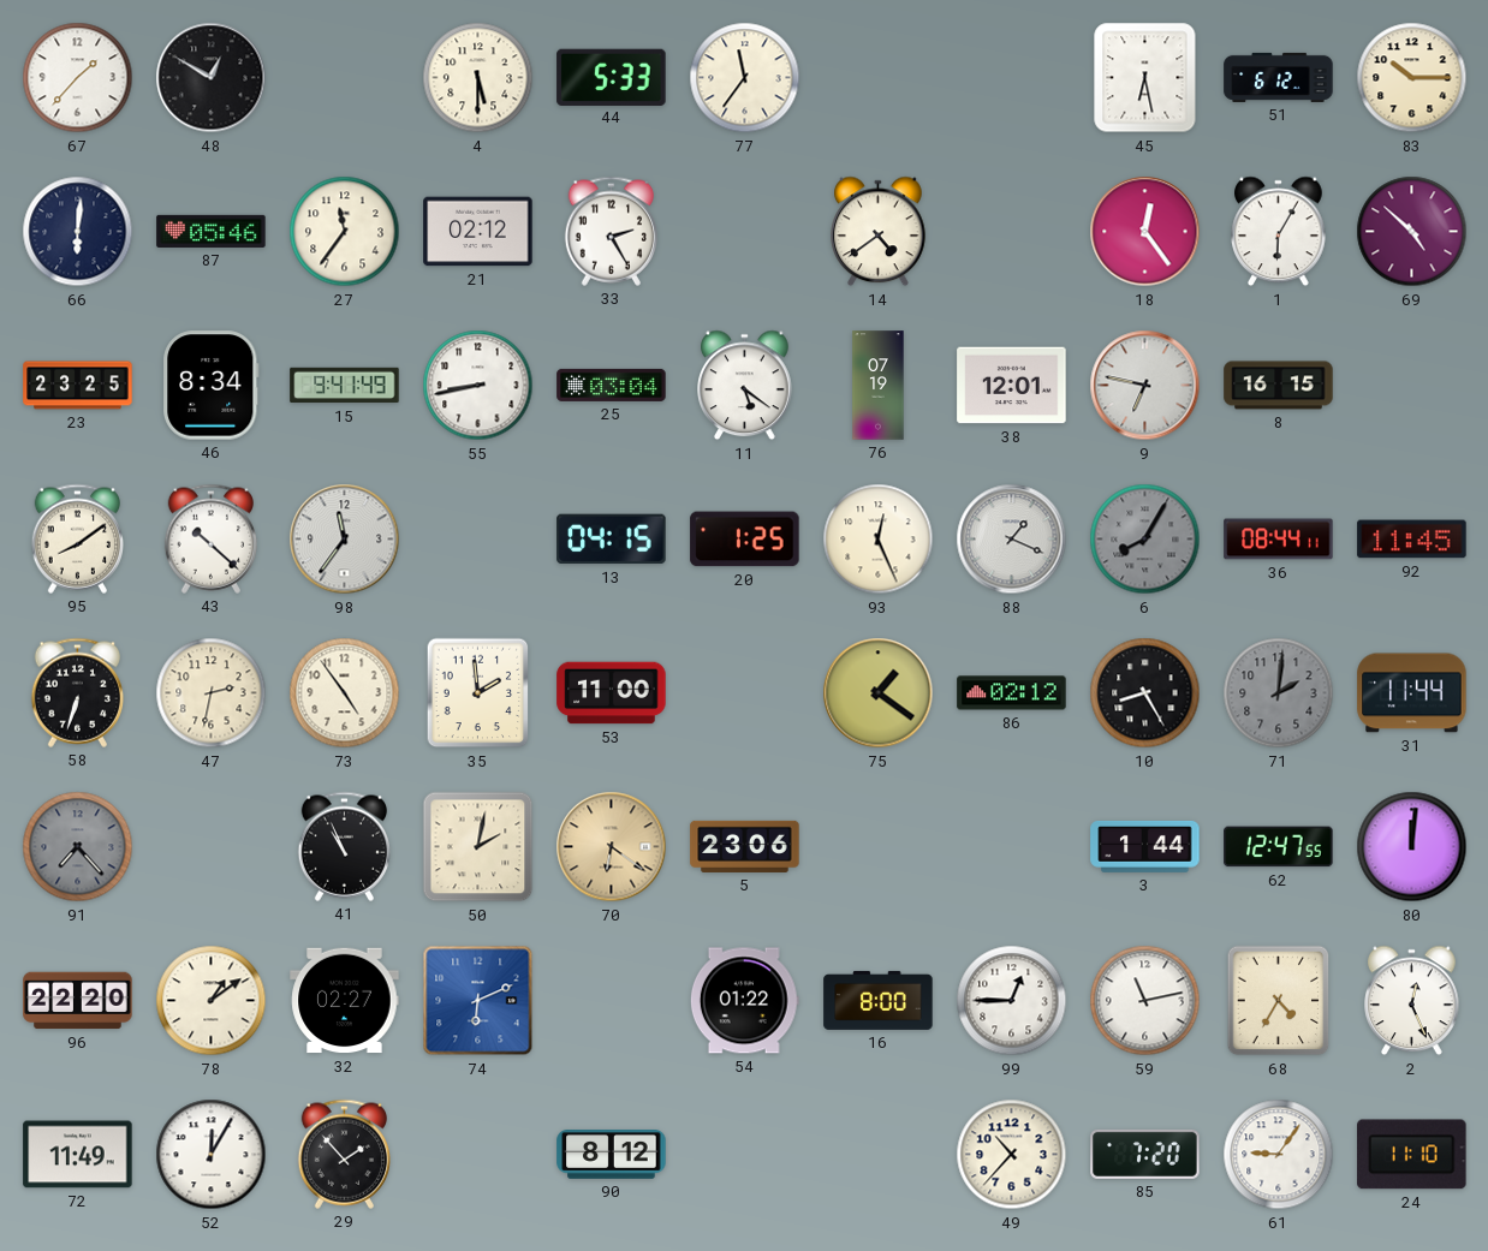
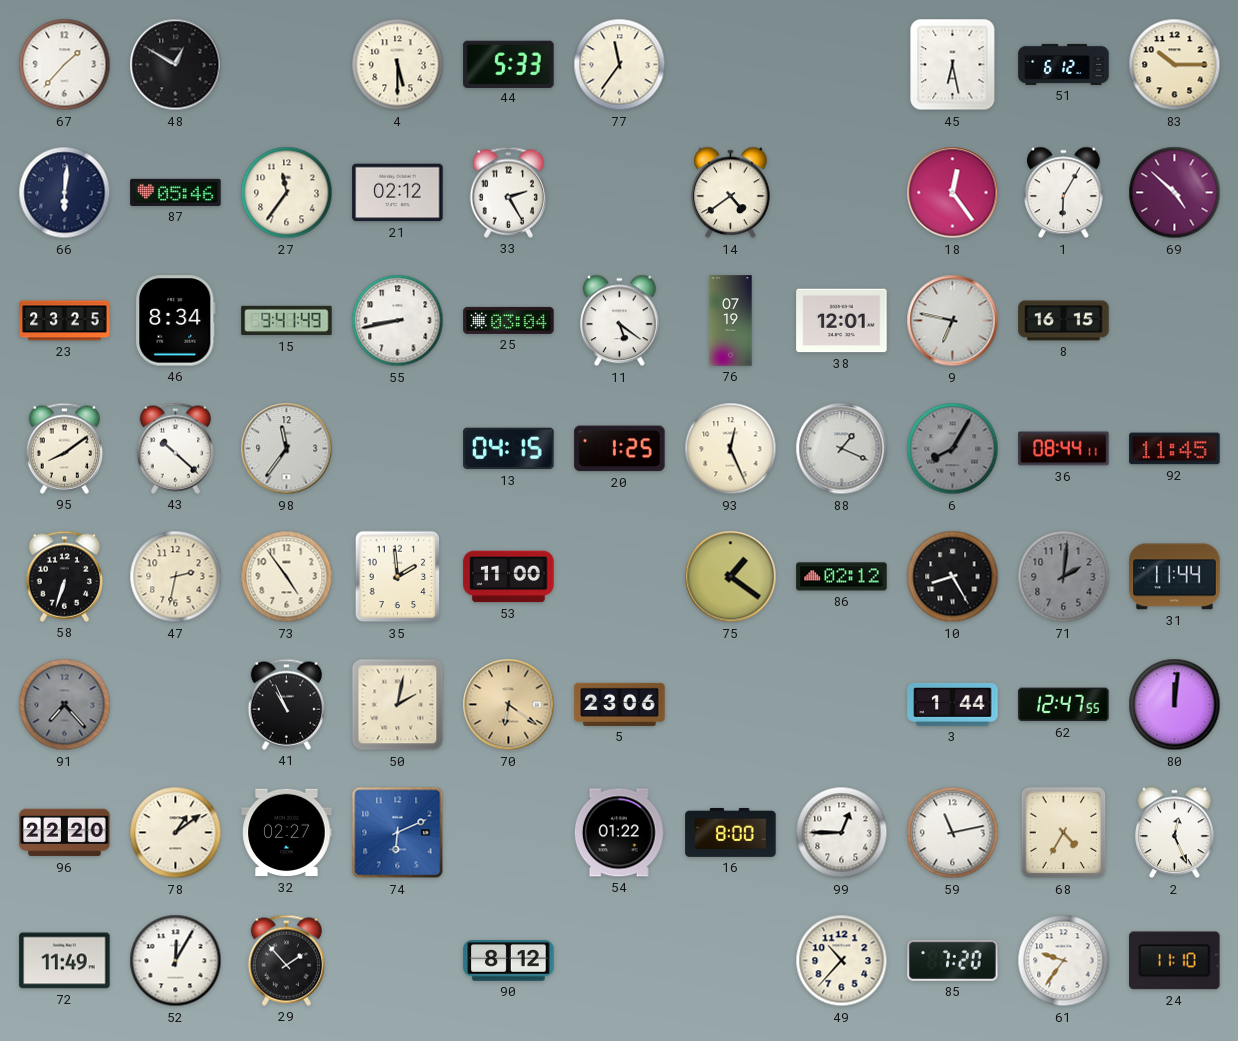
61: 9:06 -> 9:36 (1064, 961)
